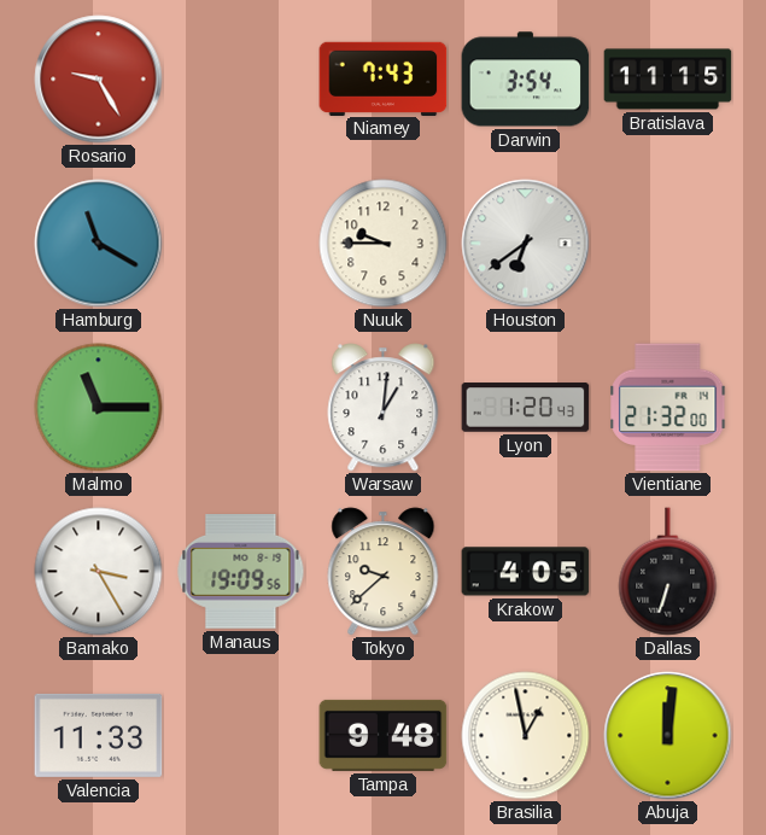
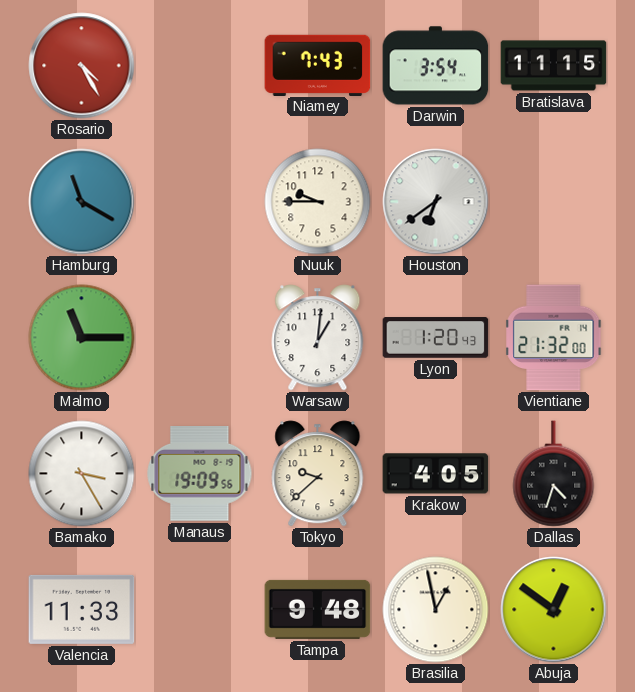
Rosario: 9:25 -> 4:25 (82, 66)
Dallas: 6:33 -> 4:33 (554, 474)
Abuja: 12:01 -> 12:51 (554, 610)
